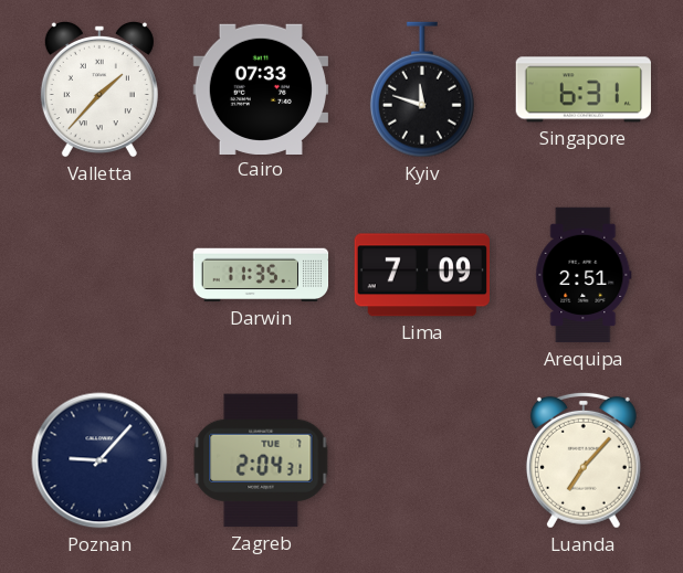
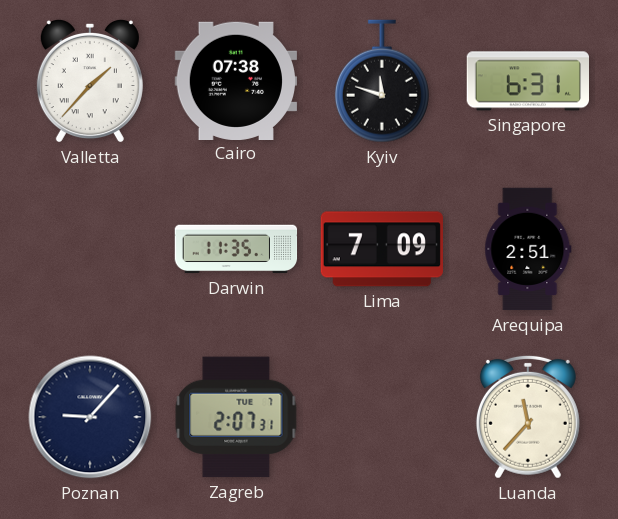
Cairo: 07:33 -> 07:38 (235, 80)
Zagreb: 2:04 -> 2:07 (236, 417)
Luanda: 7:07 -> 11:37 (528, 417)
